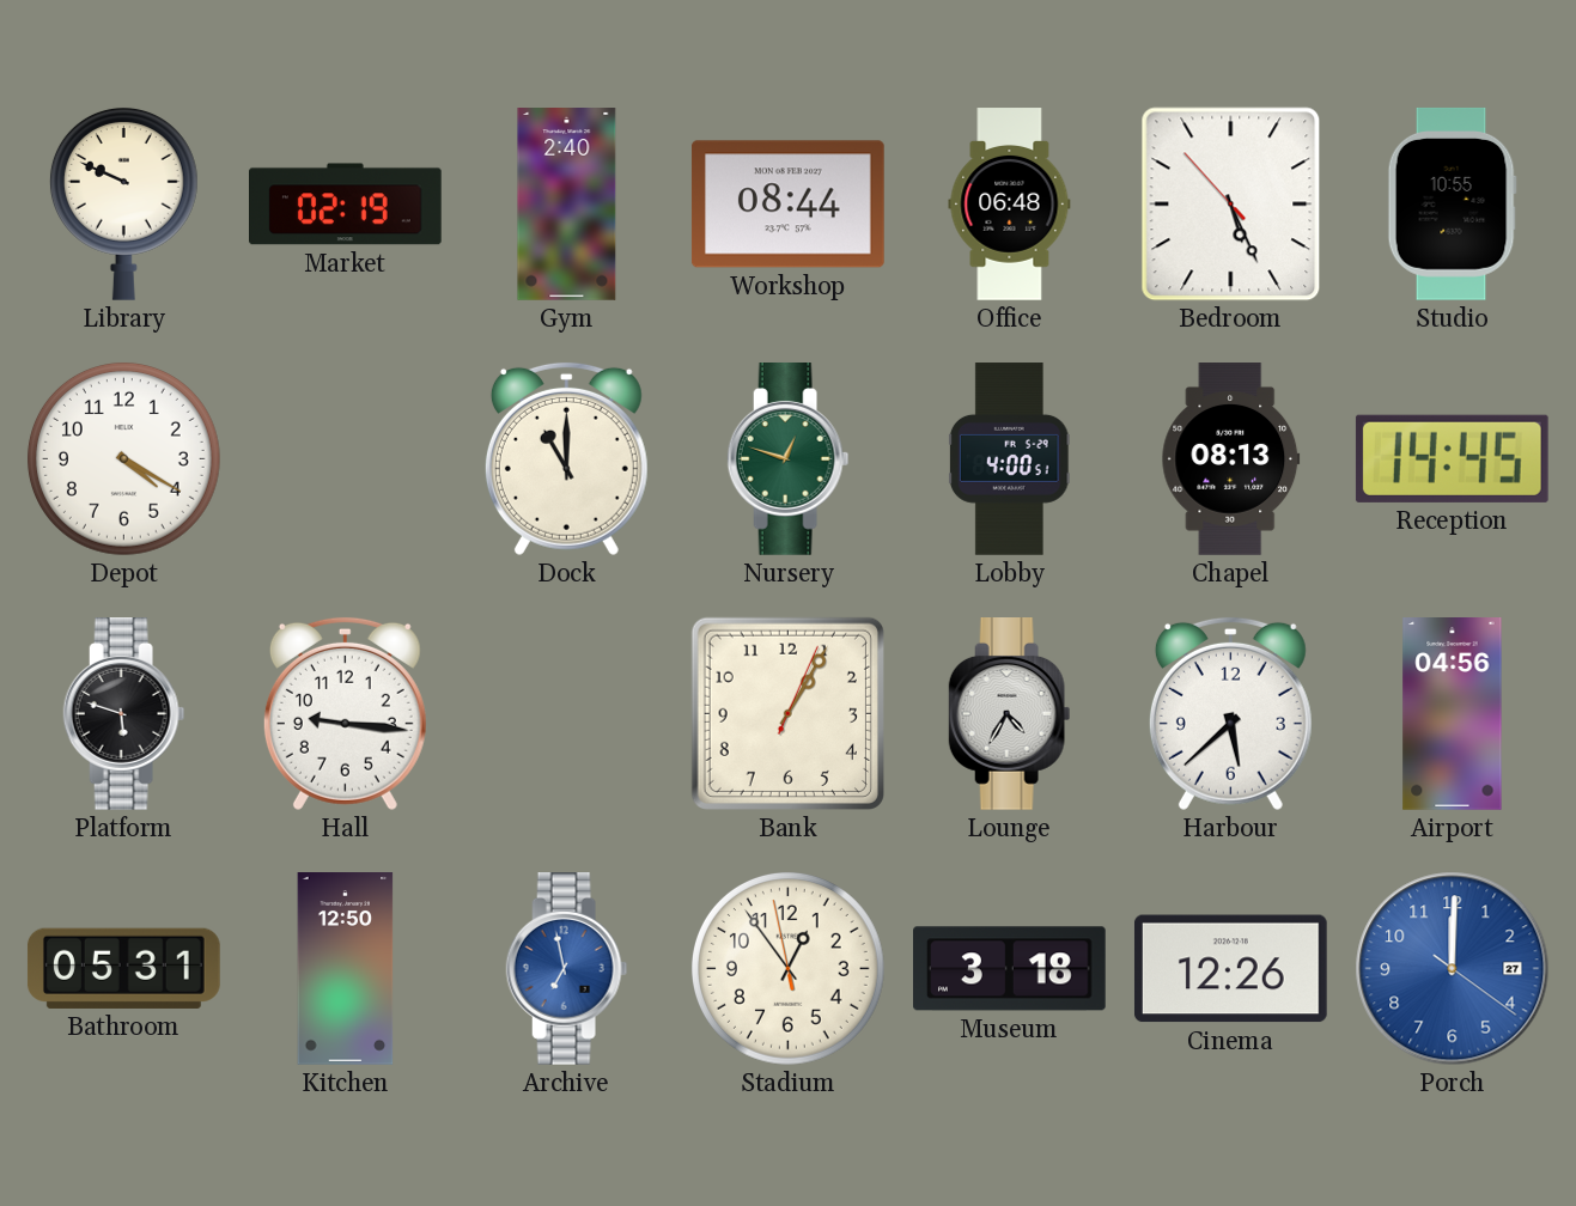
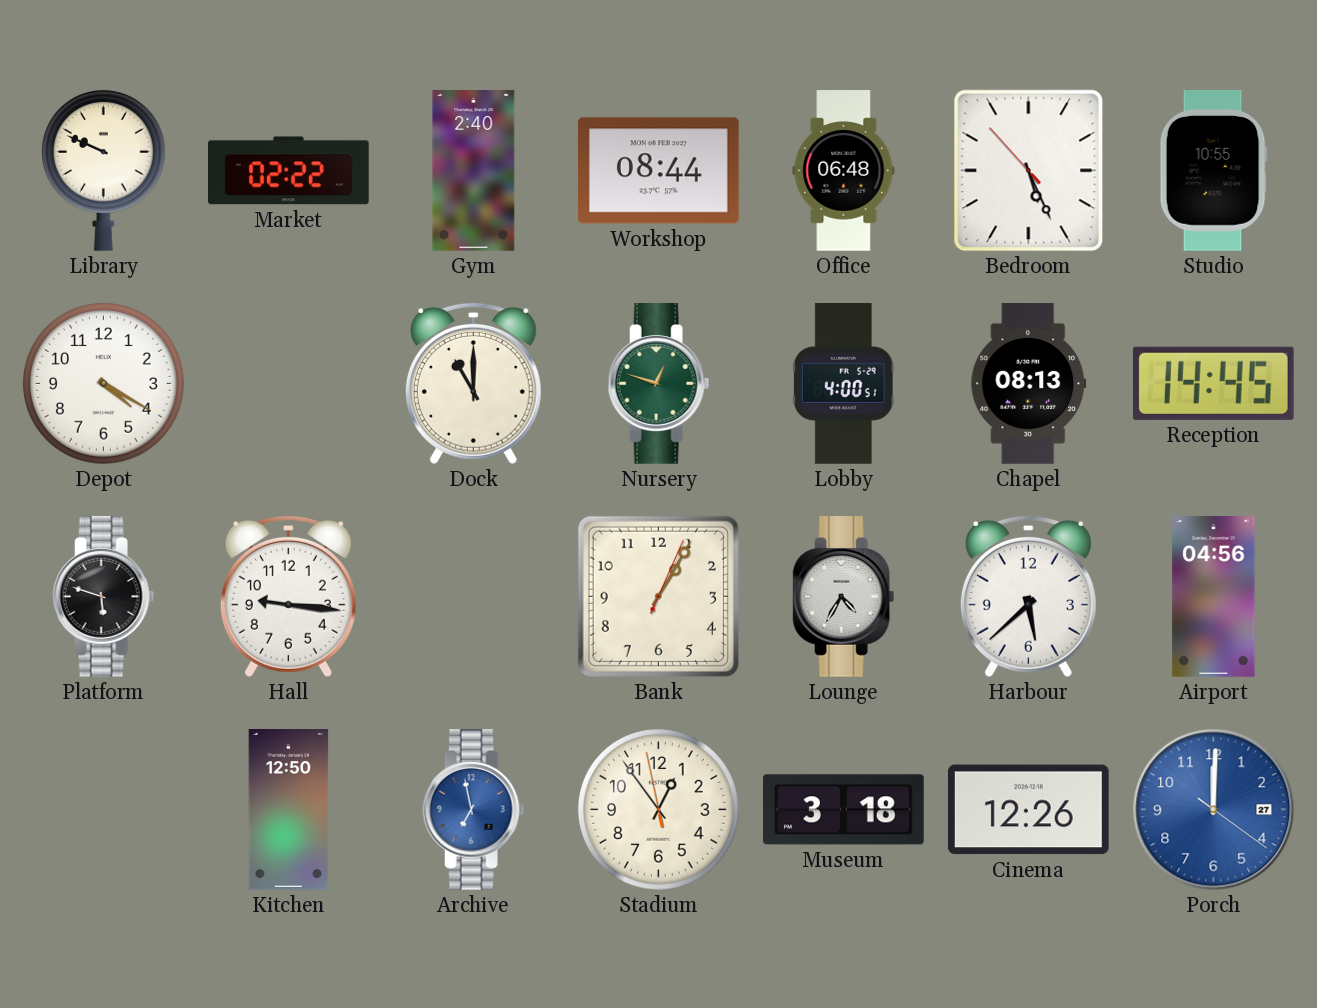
Market: 02:19 -> 02:22 (289, 171)
Bathroom: 05:31 -> none (123, 968)
